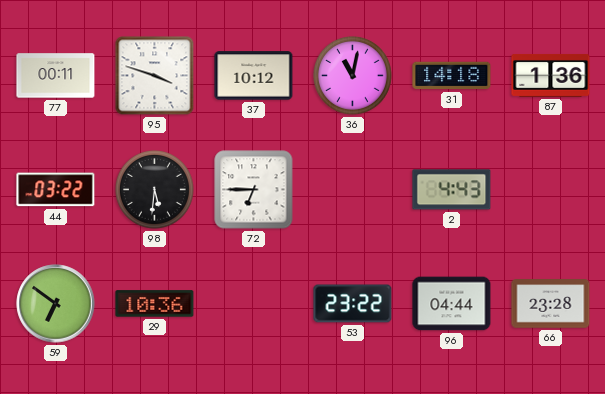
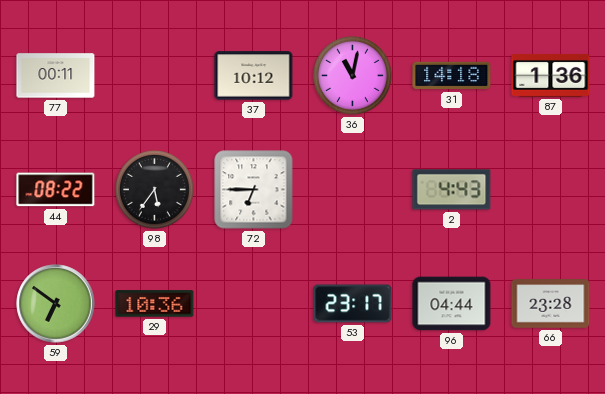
95: 3:48 -> none (155, 76)
44: 03:22 -> 08:22 (56, 190)
98: 5:31 -> 5:36 (155, 190)
53: 23:22 -> 23:17 (353, 304)
